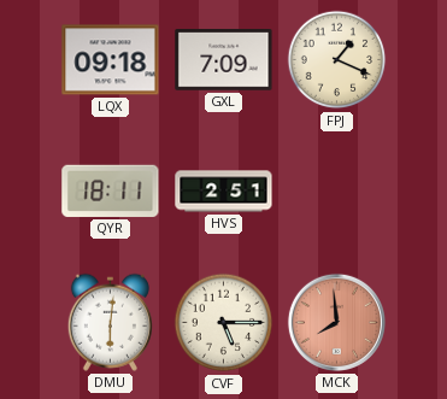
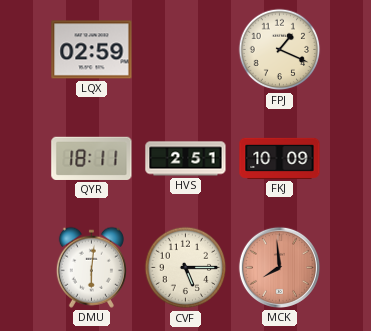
LQX: 09:18 -> 02:59 (92, 50)
GXL: 7:09 -> none (224, 60)
FKJ: none -> 10:09 (280, 158)
